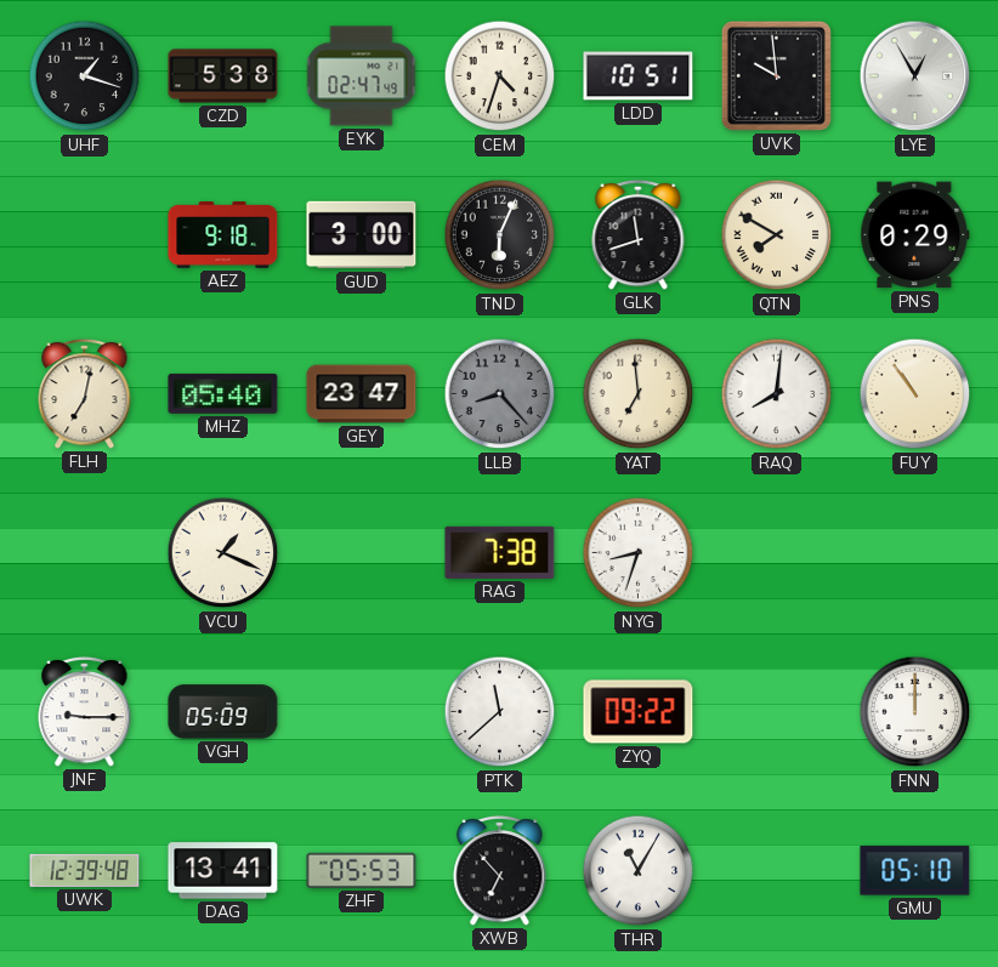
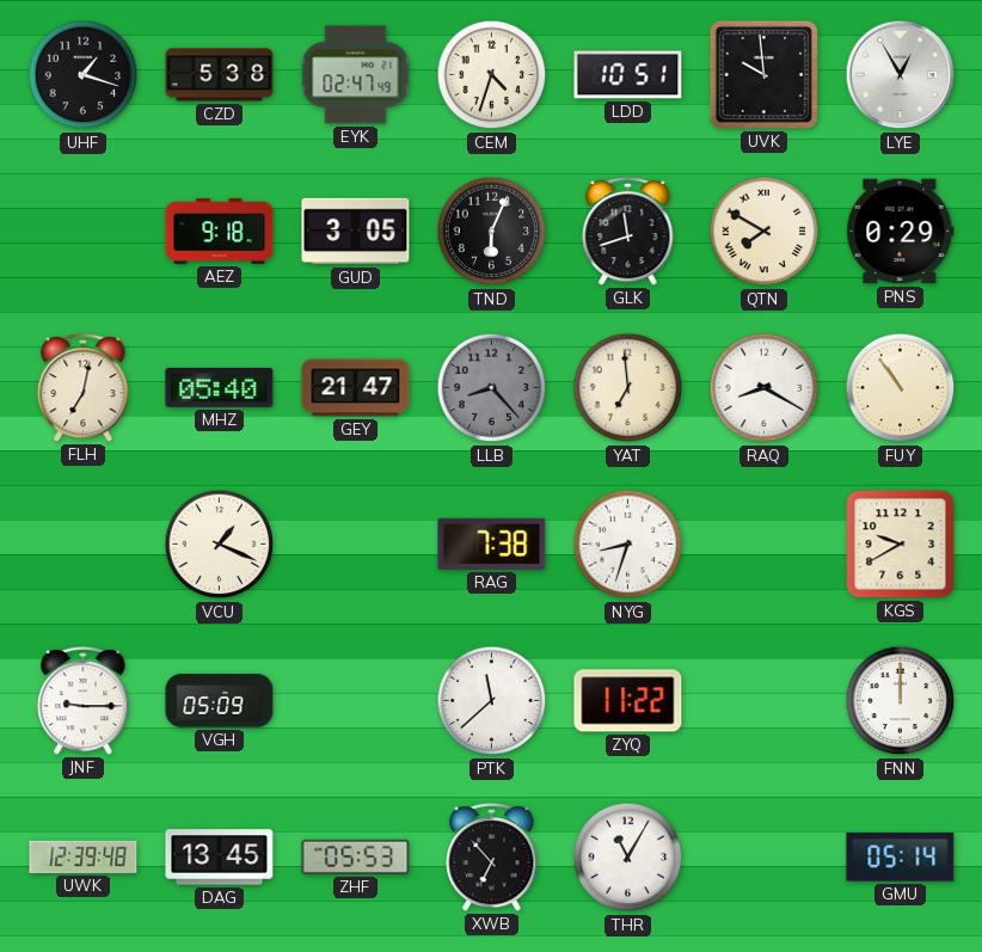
GUD: 3:00 -> 3:05 (356, 232)
GEY: 23:47 -> 21:47 (356, 388)
RAQ: 8:01 -> 8:20 (765, 388)
KGS: none -> 9:40 (901, 545)
ZYQ: 09:22 -> 11:22 (628, 701)
DAG: 13:41 -> 13:45 (220, 858)
GMU: 05:10 -> 05:14 (901, 858)
